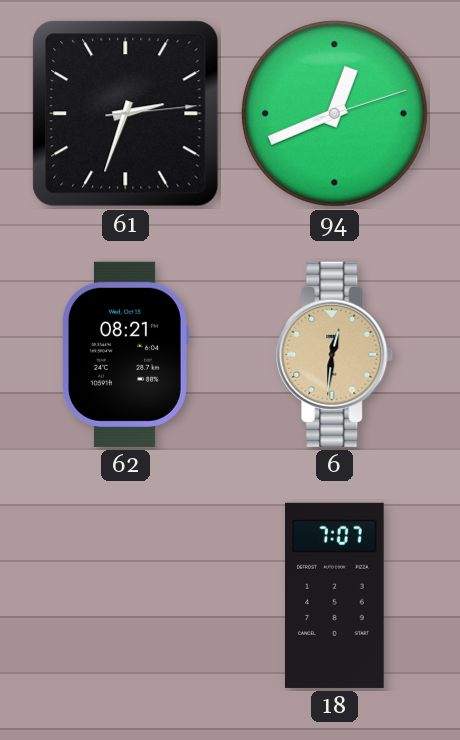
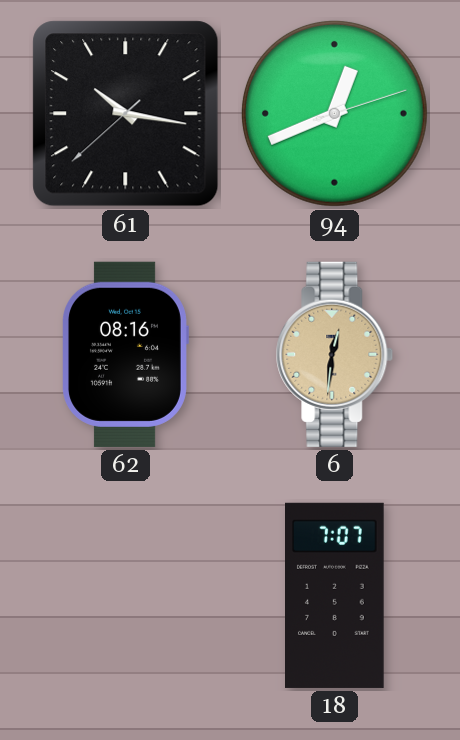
61: 2:33 -> 10:16 (126, 114)
62: 08:21 -> 08:16 (126, 354)
